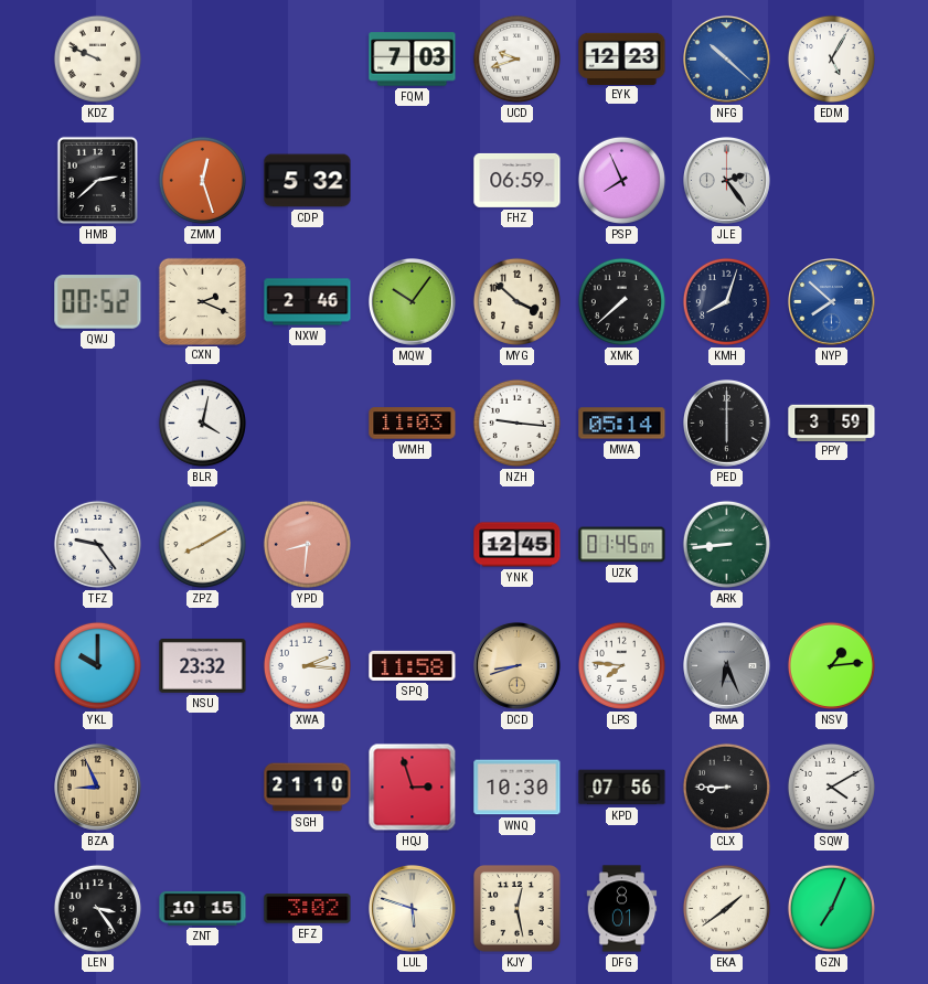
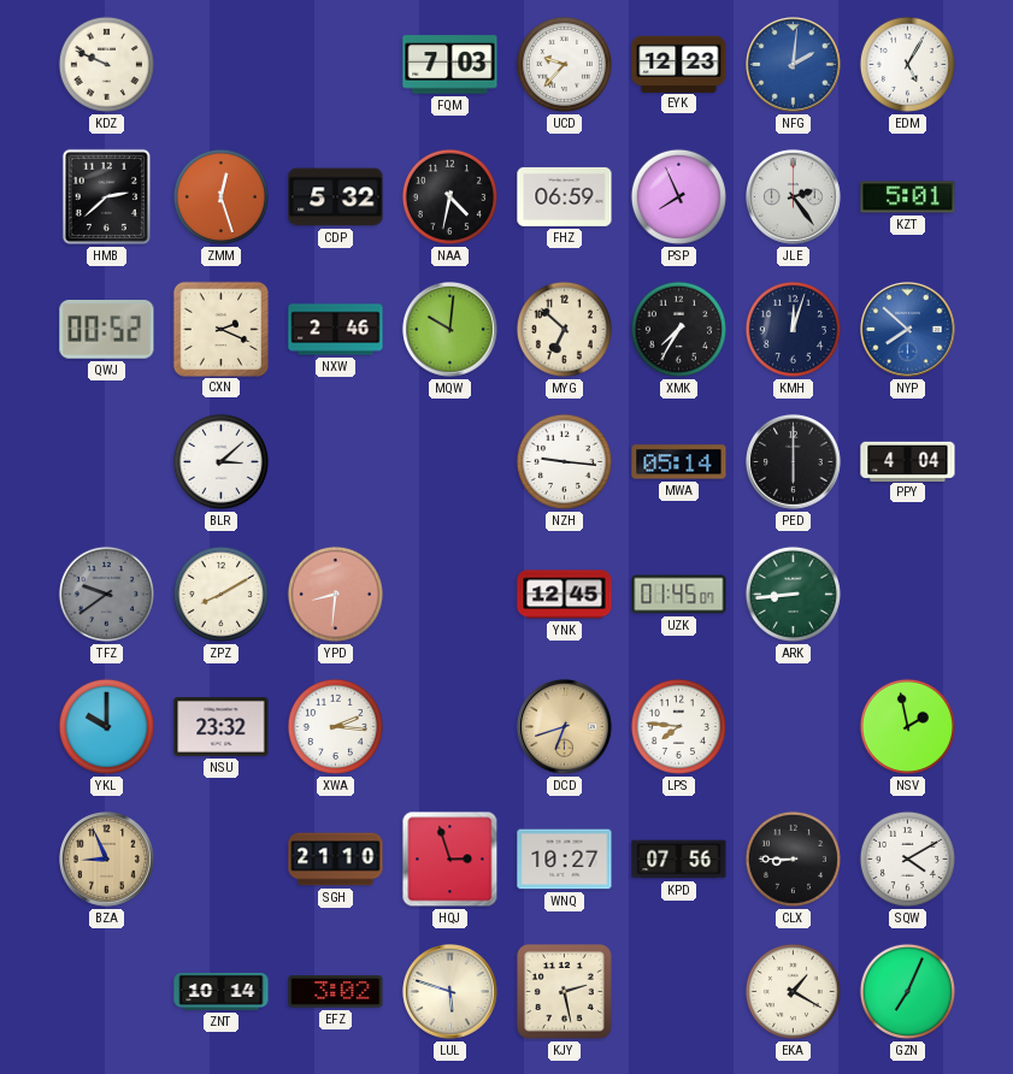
UCD: 9:42 -> 9:37 (564, 64)
NFG: 10:22 -> 2:01 (794, 65)
NAA: none -> 4:32 (449, 196)
KZT: none -> 5:01 (908, 197)
MQW: 10:06 -> 10:01 (450, 330)
MYG: 3:52 -> 6:52 (564, 329)
XMK: 7:38 -> 7:35 (678, 329)
KMH: 8:03 -> 12:03 (793, 329)
BLR: 4:02 -> 3:08 (220, 461)
WMH: 11:03 -> none (413, 424)
PPY: 3:59 -> 4:04 (908, 461)
TFZ: 9:24 -> 9:39 (106, 594)
TFZ dial: white -> grey (106, 594)
SPQ: 11:58 -> none (413, 665)
DCD: 8:42 -> 6:42 (565, 727)
RMA: 6:26 -> none (727, 666)
NSV: 1:14 -> 1:58 (907, 726)
WNQ: 10:30 -> 10:27 (565, 860)
LEN: 3:24 -> none (97, 908)
ZNT: 10:15 -> 10:14 (222, 991)
KJY: 12:28 -> 2:28 (565, 992)
DFG: 8:01 -> none (622, 909)
EKA: 1:39 -> 1:20 (793, 991)
